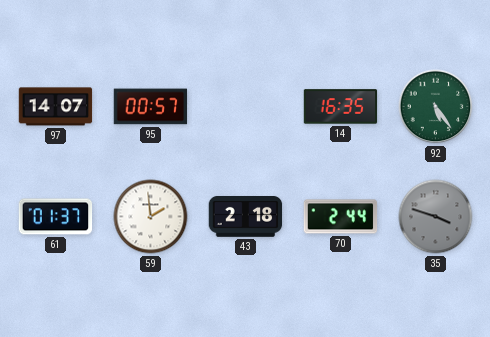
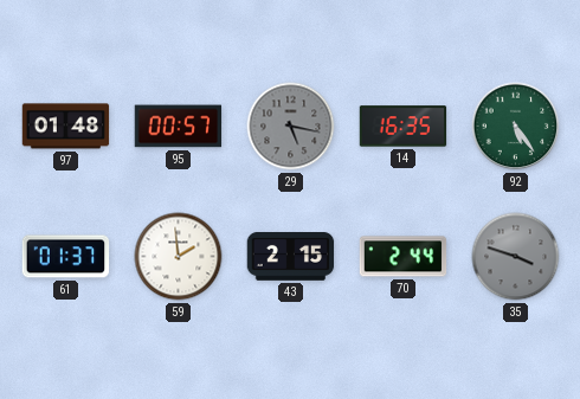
97: 14:07 -> 01:48 (66, 127)
29: none -> 5:17 (291, 127)
43: 2:18 -> 2:15 (291, 257)
